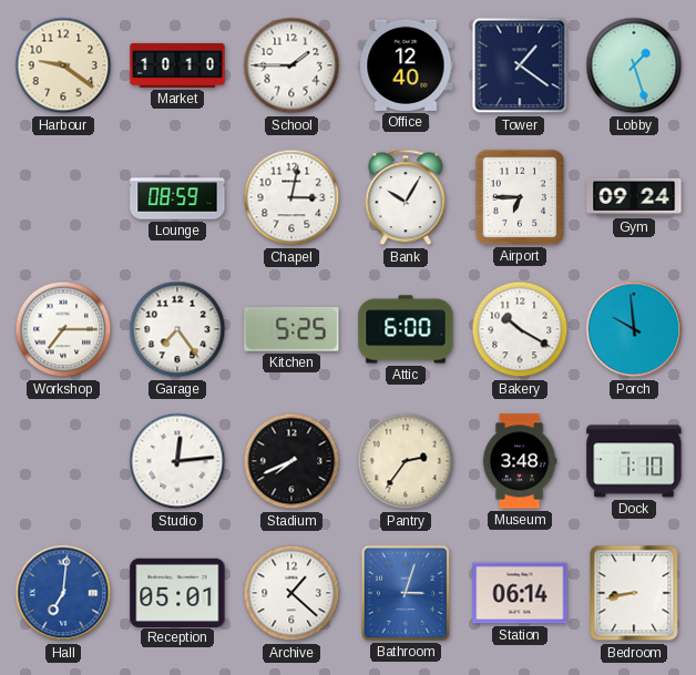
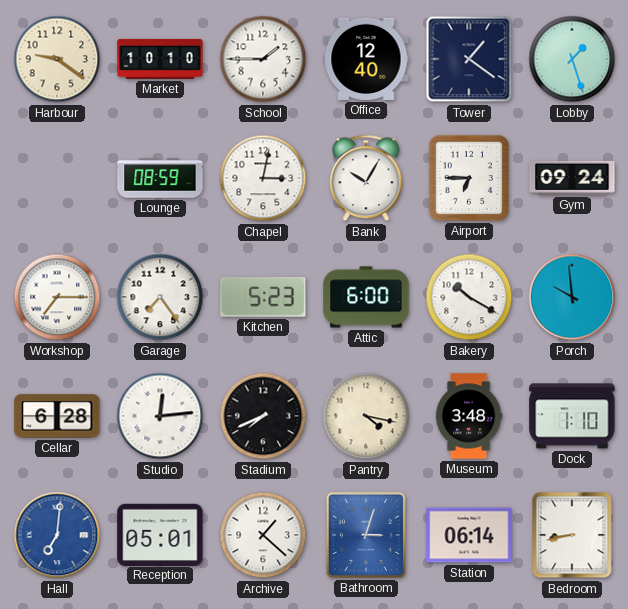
Kitchen: 5:25 -> 5:23 (263, 297)
Cellar: none -> 6:28 (57, 416)
Pantry: 2:36 -> 4:17 (366, 416)
